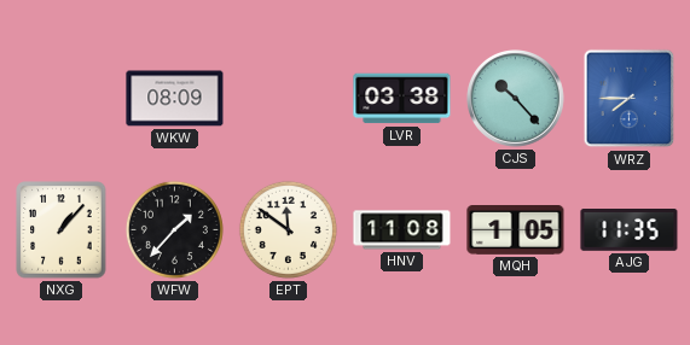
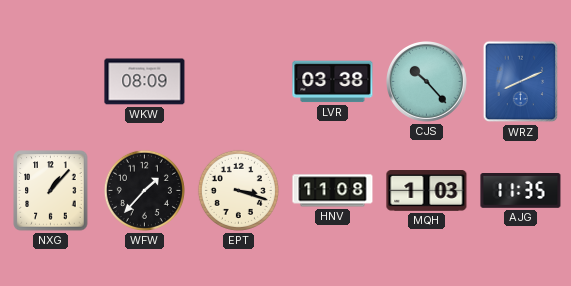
WRZ: 7:45 -> 8:11 (521, 82)
EPT: 11:51 -> 3:18 (238, 190)
MQH: 1:05 -> 1:03 (427, 191)
